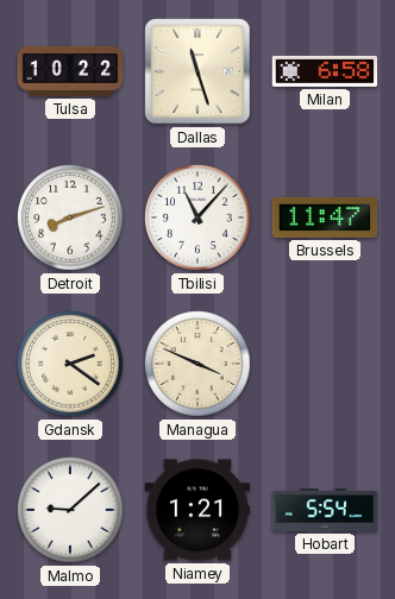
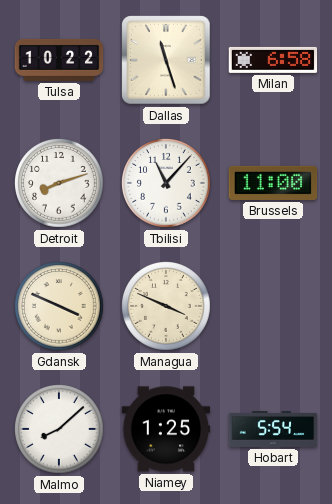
Brussels: 11:47 -> 11:00 (273, 183)
Gdansk: 2:21 -> 3:49 (60, 307)
Malmo: 9:08 -> 8:08 (60, 430)
Niamey: 1:21 -> 1:25 (166, 429)
